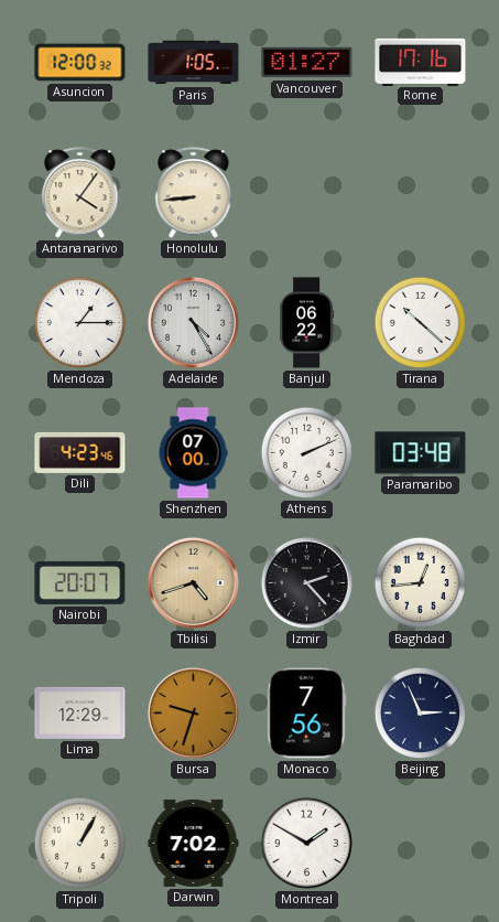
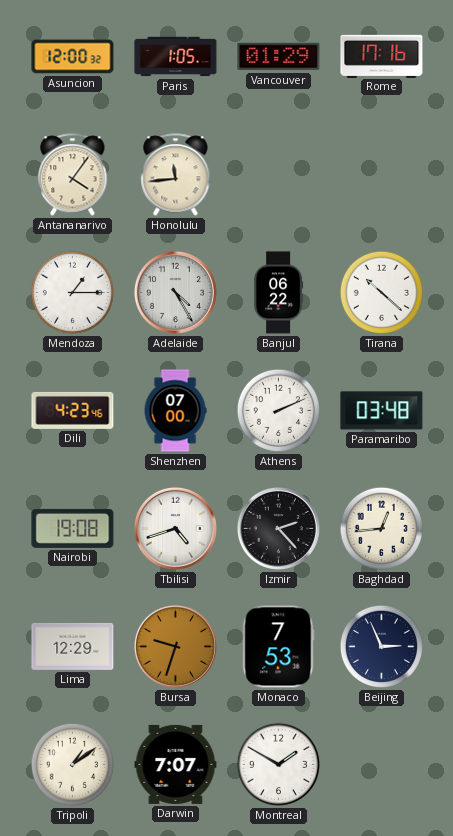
Vancouver: 01:27 -> 01:29 (279, 57)
Honolulu: 8:44 -> 11:44 (176, 175)
Nairobi: 20:07 -> 19:08 (73, 528)
Tbilisi dial: champagne -> white (175, 528)
Monaco: 7:56 -> 7:53 (279, 647)
Tripoli: 1:05 -> 1:09 (72, 764)
Darwin: 7:02 -> 7:07 (176, 764)
